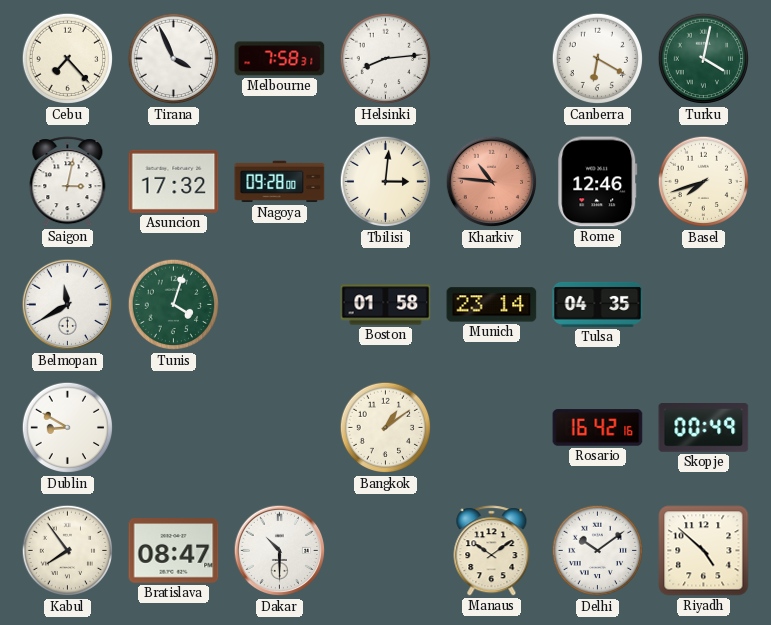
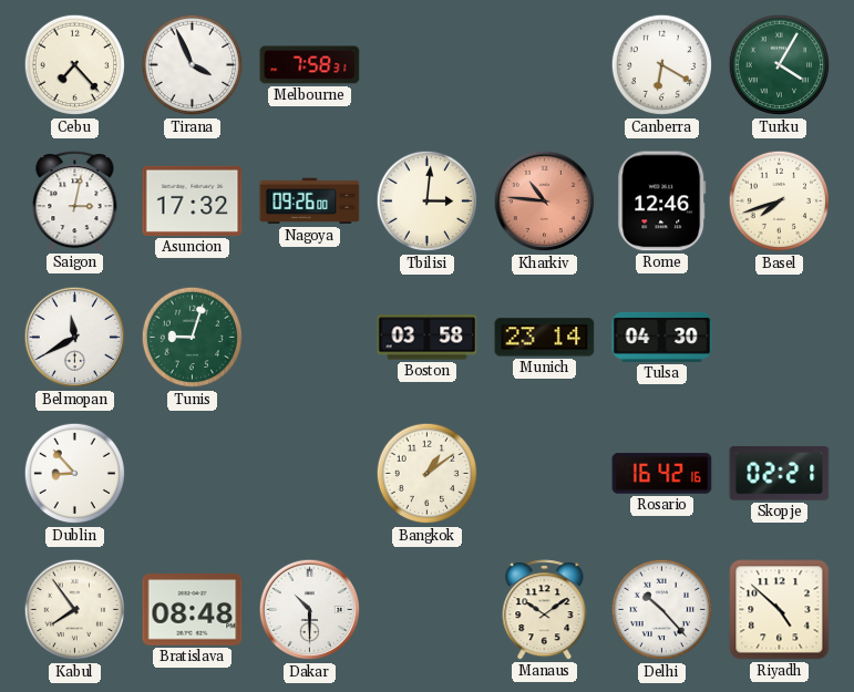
Helsinki: 8:14 -> none (386, 59)
Turku: 4:02 -> 4:05 (780, 65)
Nagoya: 09:28 -> 09:26 (310, 202)
Tunis: 4:03 -> 9:03 (193, 338)
Boston: 01:58 -> 03:58 (428, 338)
Tulsa: 04:35 -> 04:30 (662, 337)
Dublin: 8:50 -> 8:53 (75, 474)
Skopje: 00:49 -> 02:21 (780, 474)
Bratislava: 08:47 -> 08:48 (193, 610)
Delhi: 10:09 -> 10:23 (662, 610)
